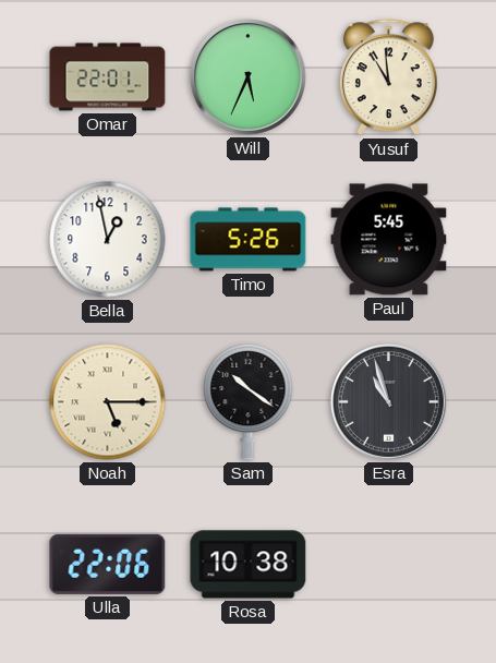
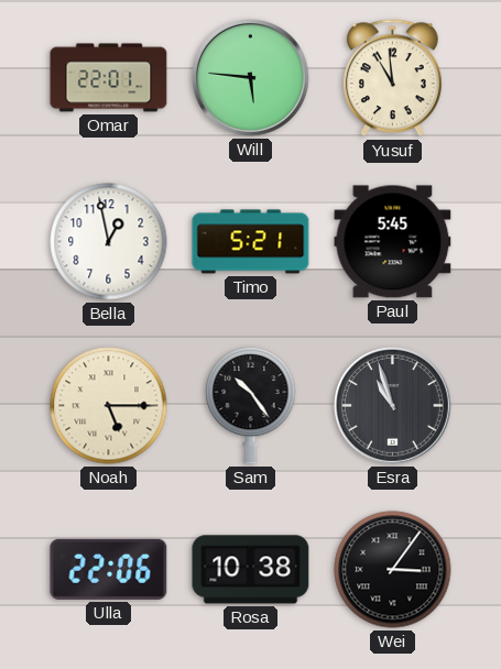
Will: 5:34 -> 5:46 (251, 78)
Timo: 5:26 -> 5:21 (251, 242)
Sam: 10:21 -> 10:24 (251, 405)
Wei: none -> 3:06 (393, 570)
